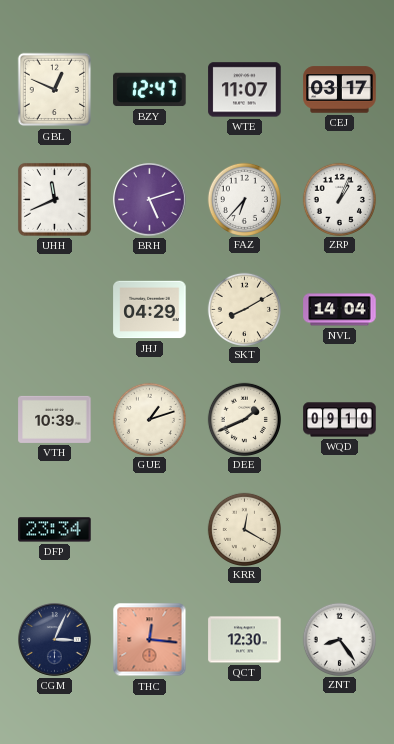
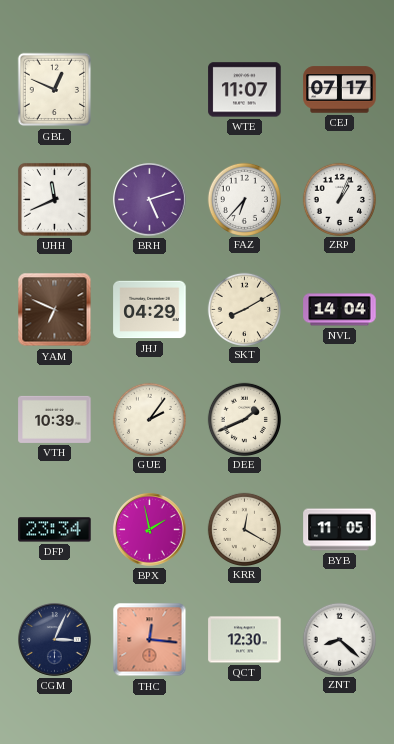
BZY: 12:47 -> none (150, 90)
CEJ: 03:17 -> 07:17 (340, 90)
YAM: none -> 6:49 (55, 310)
GUE: 1:12 -> 2:06 (149, 419)
WQD: 09:10 -> none (340, 420)
BPX: none -> 1:58 (150, 530)
BYB: none -> 11:05 (340, 530)
ZNT: 8:24 -> 8:22 (339, 639)
